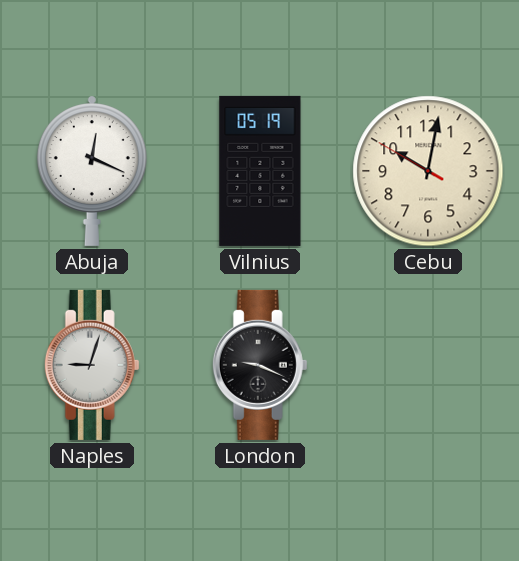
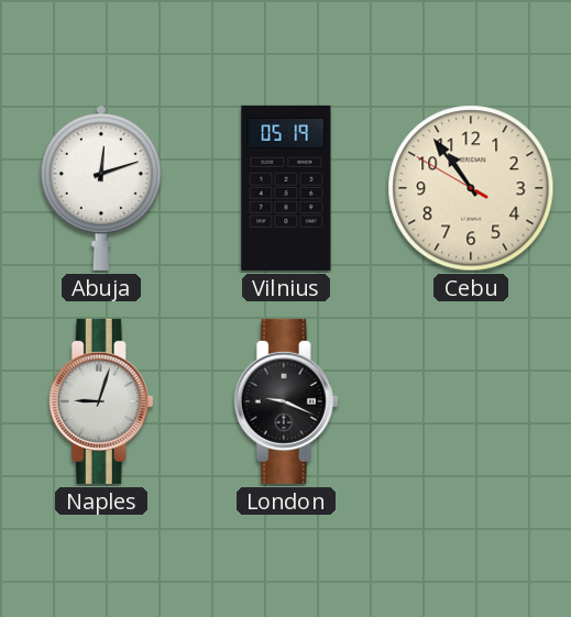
Abuja: 12:19 -> 12:12 (101, 188)
Cebu: 10:01 -> 10:53 (471, 188)
